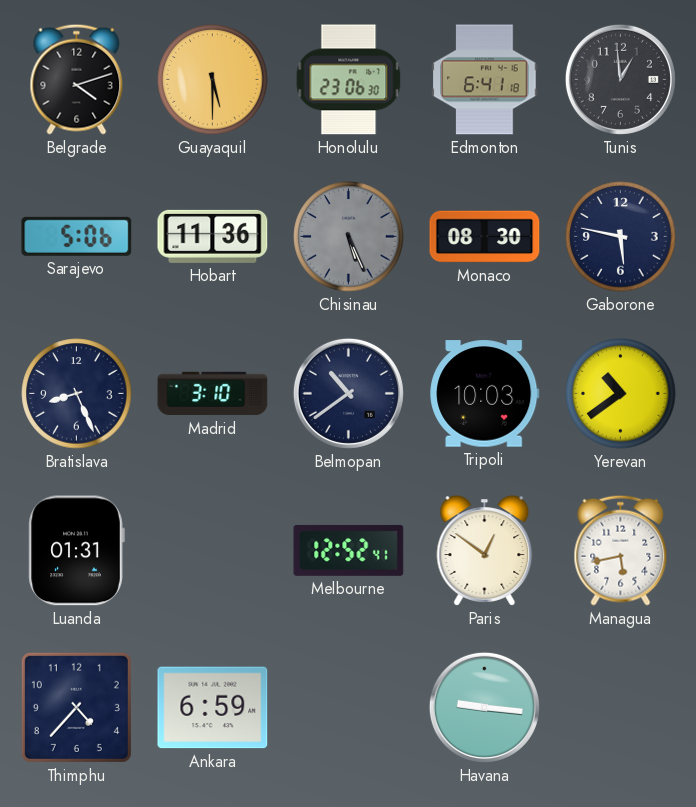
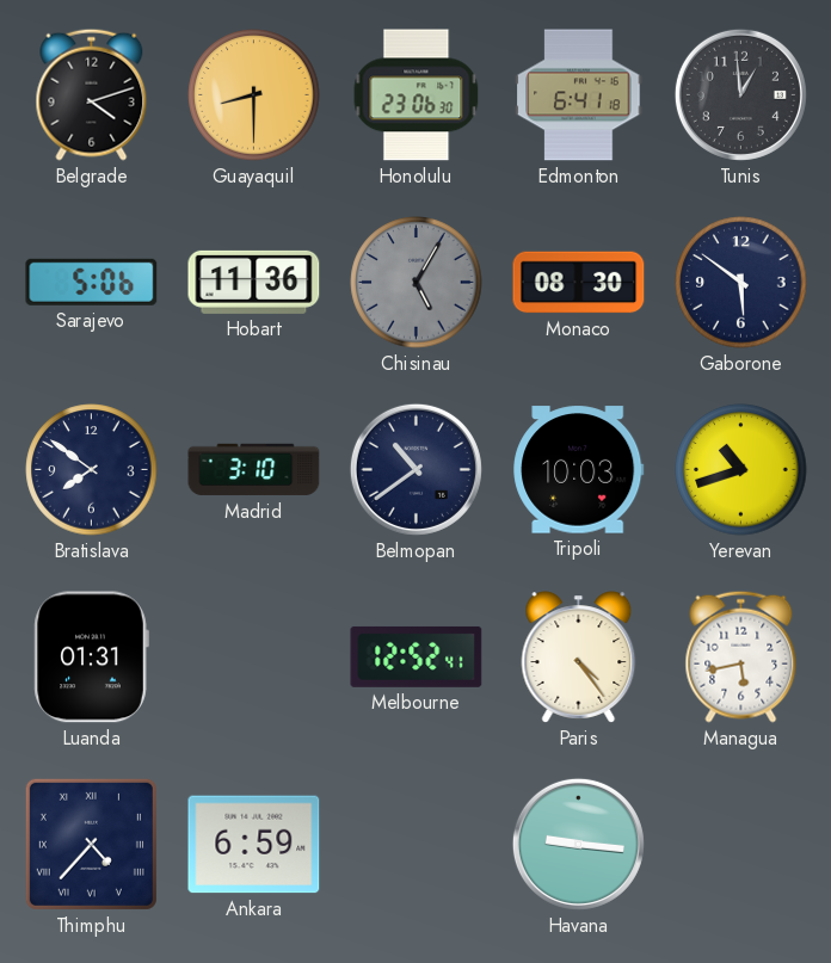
Guayaquil: 5:30 -> 8:30 (254, 95)
Chisinau: 5:26 -> 5:05 (417, 283)
Gaborone: 5:47 -> 5:51 (741, 283)
Bratislava: 8:26 -> 7:51 (92, 470)
Yerevan: 10:39 -> 10:42 (741, 470)
Paris: 12:51 -> 4:24 (579, 658)
Thimphu numerals: Arabic -> Roman (91, 844)
